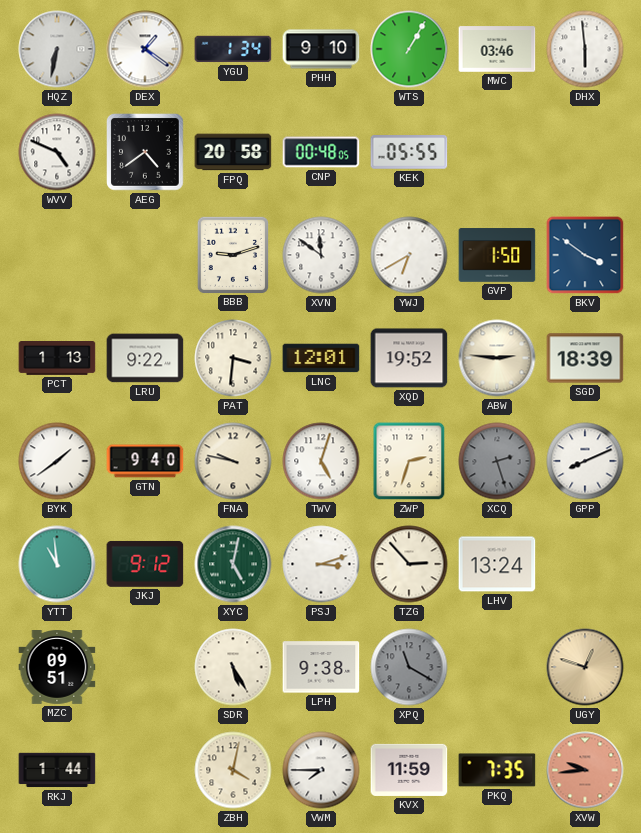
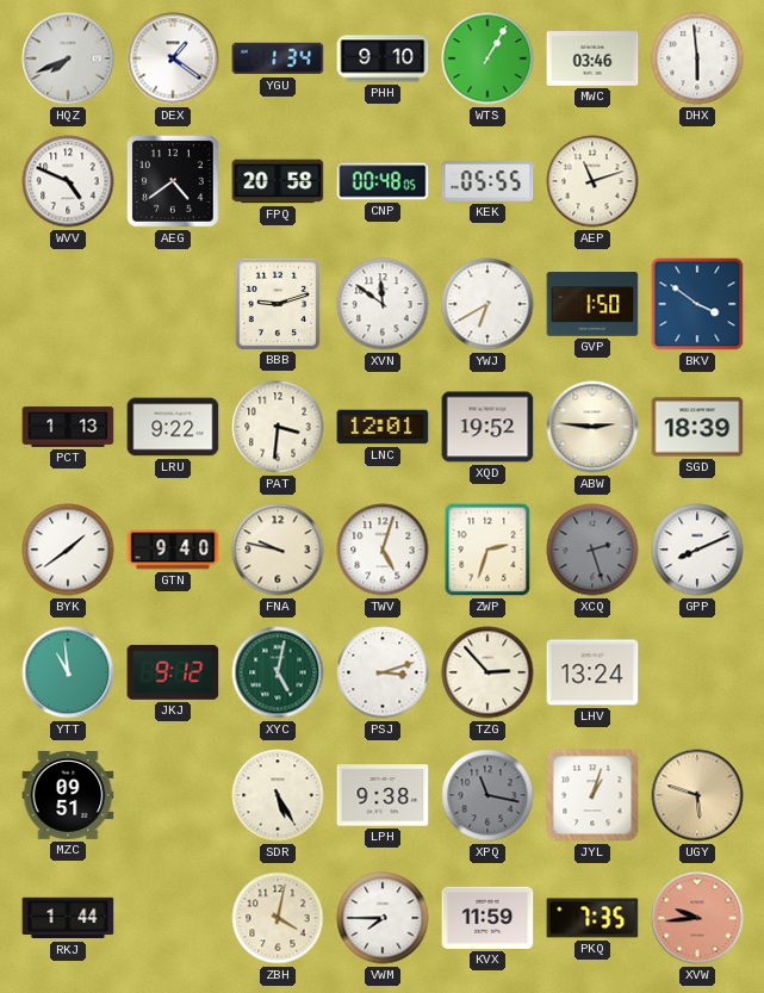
HQZ: 6:32 -> 7:41 (68, 58)
AEP: none -> 11:12 (592, 181)
XPQ: 11:20 -> 11:17 (487, 795)
JYL: none -> 1:03 (592, 795)
UGY: 12:48 -> 5:48 (697, 795)
